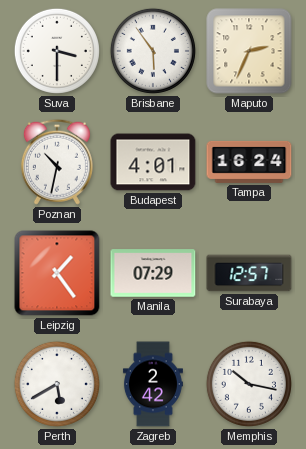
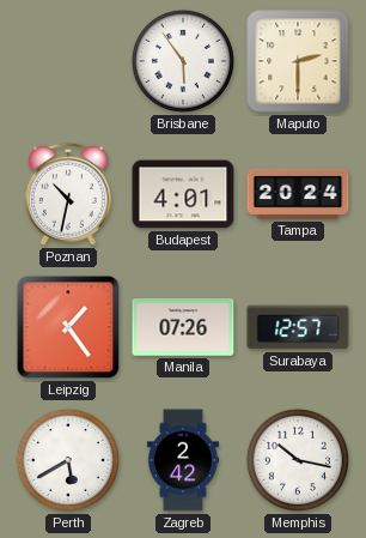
Suva: 3:30 -> none (57, 51)
Maputo: 2:34 -> 2:30 (298, 61)
Tampa: 16:24 -> 20:24 (298, 194)
Manila: 07:29 -> 07:26 (183, 327)
